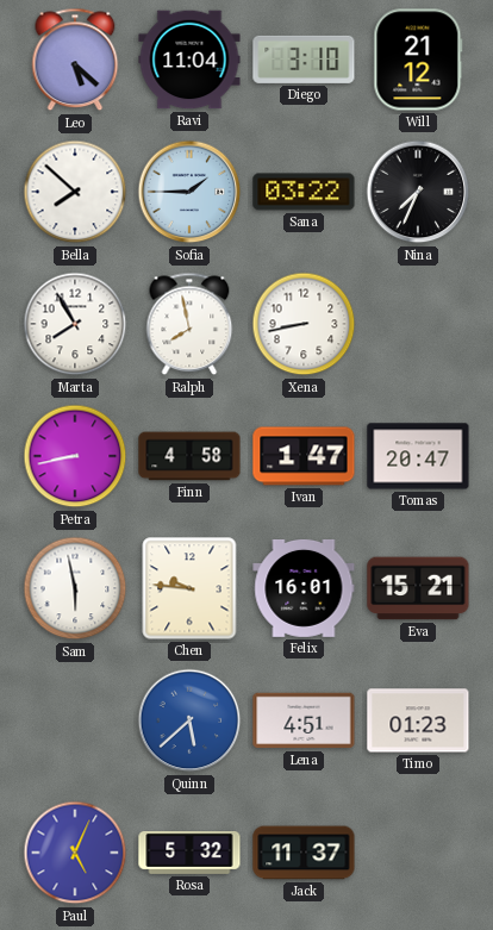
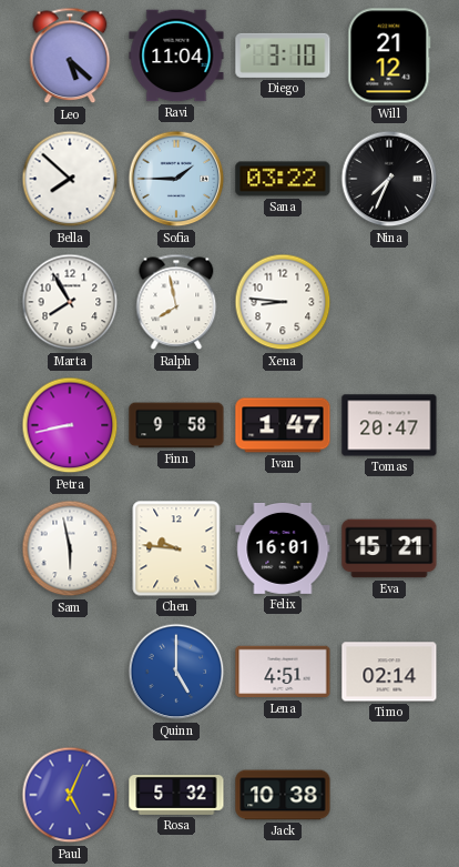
Xena: 8:43 -> 8:46 (283, 302)
Finn: 4:58 -> 9:58 (176, 425)
Quinn: 5:38 -> 5:00 (176, 672)
Timo: 01:23 -> 02:14 (389, 672)
Jack: 11:37 -> 10:38 (283, 795)
